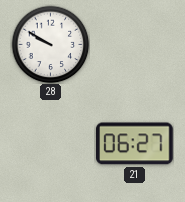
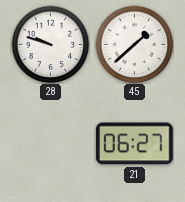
28: 9:50 -> 9:48 (50, 44)
45: none -> 1:38 (134, 44)
